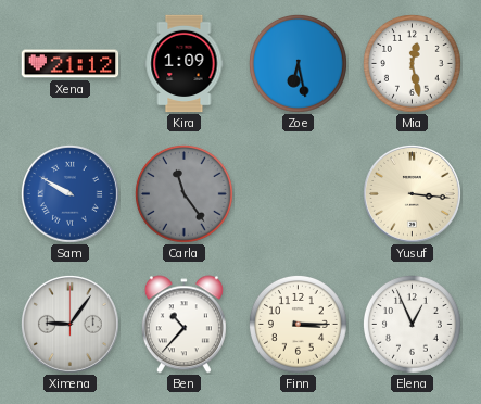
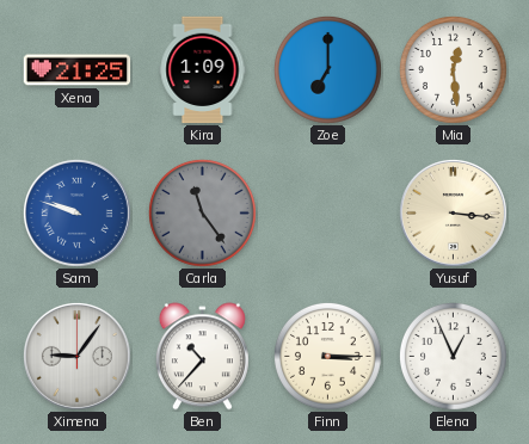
Xena: 21:12 -> 21:25 (78, 70)
Zoe: 6:28 -> 7:00 (328, 70)
Mia: 12:28 -> 12:29 (454, 70)
Sam: 9:50 -> 9:48 (76, 212)
